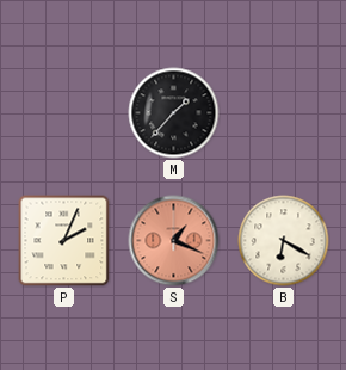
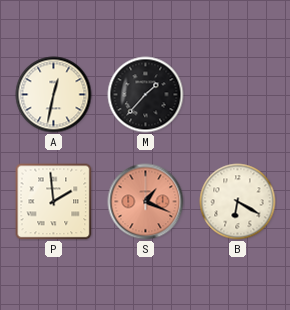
A: none -> 12:32 (54, 95)
P: 2:04 -> 1:59 (54, 202)
